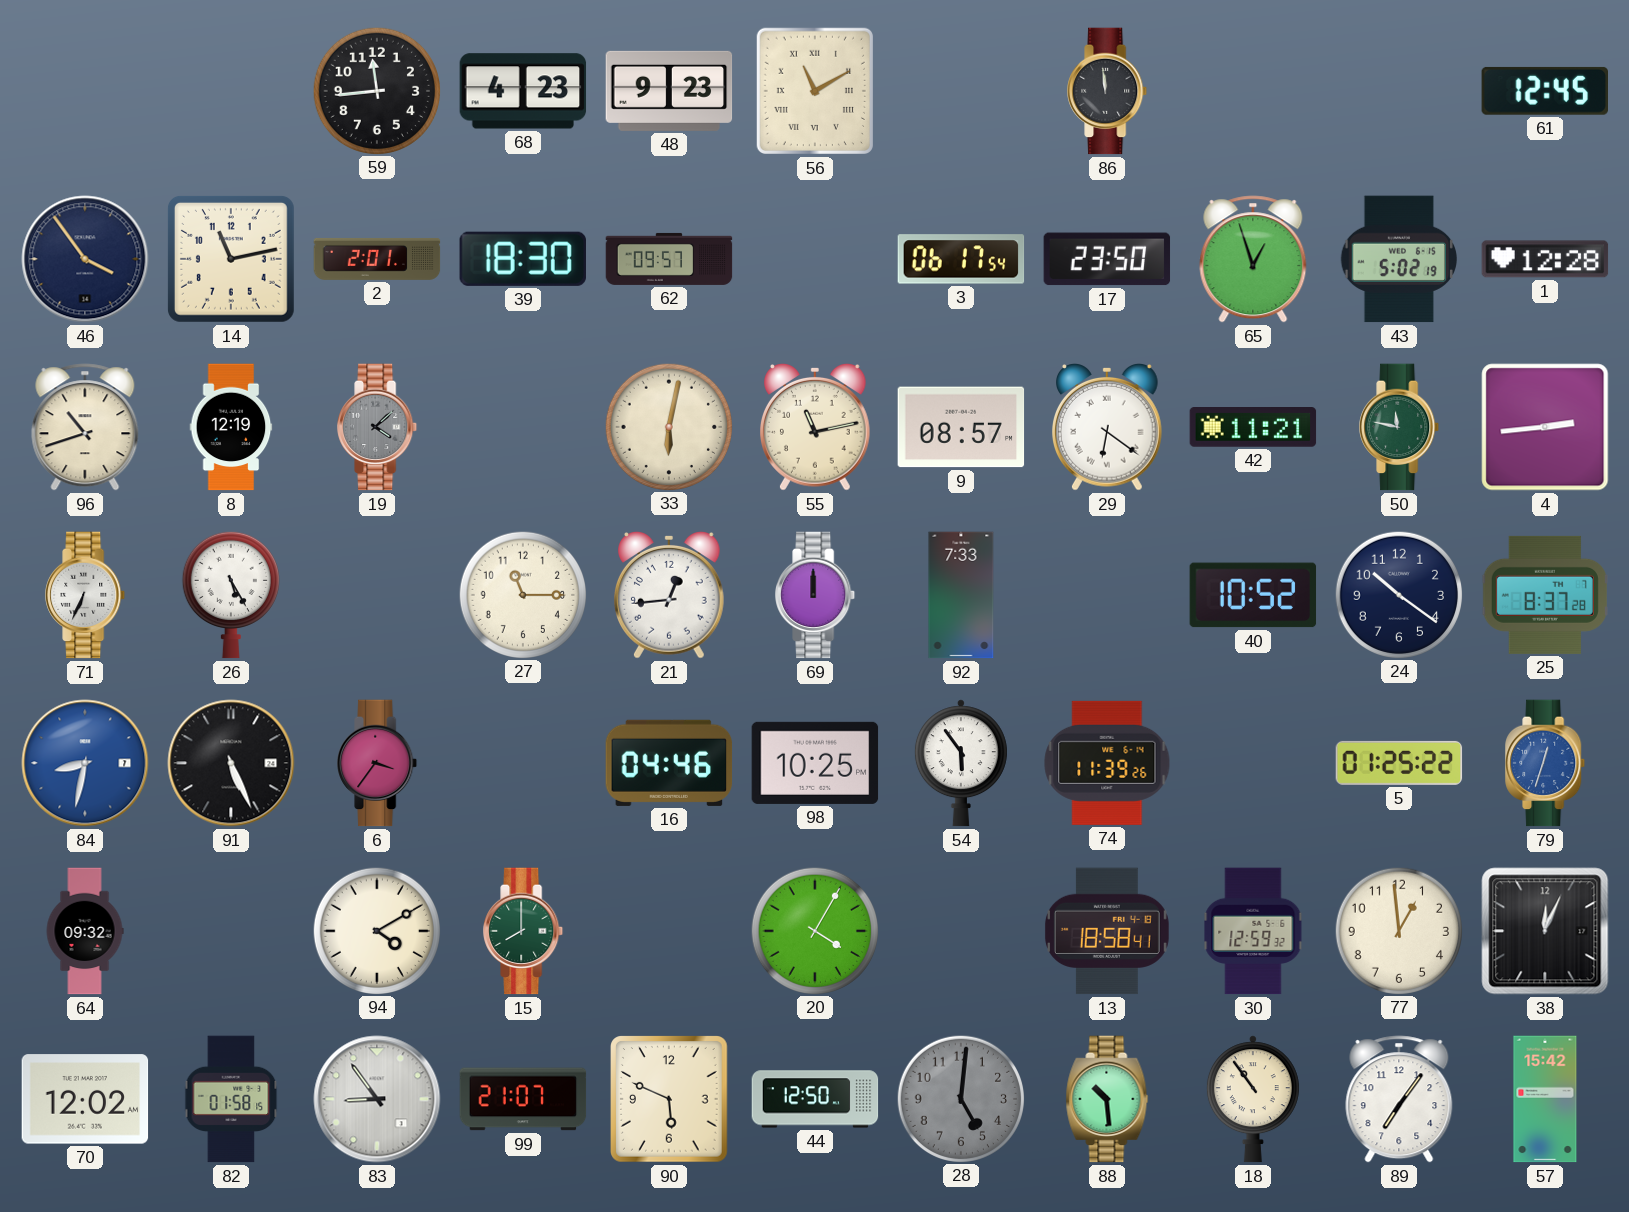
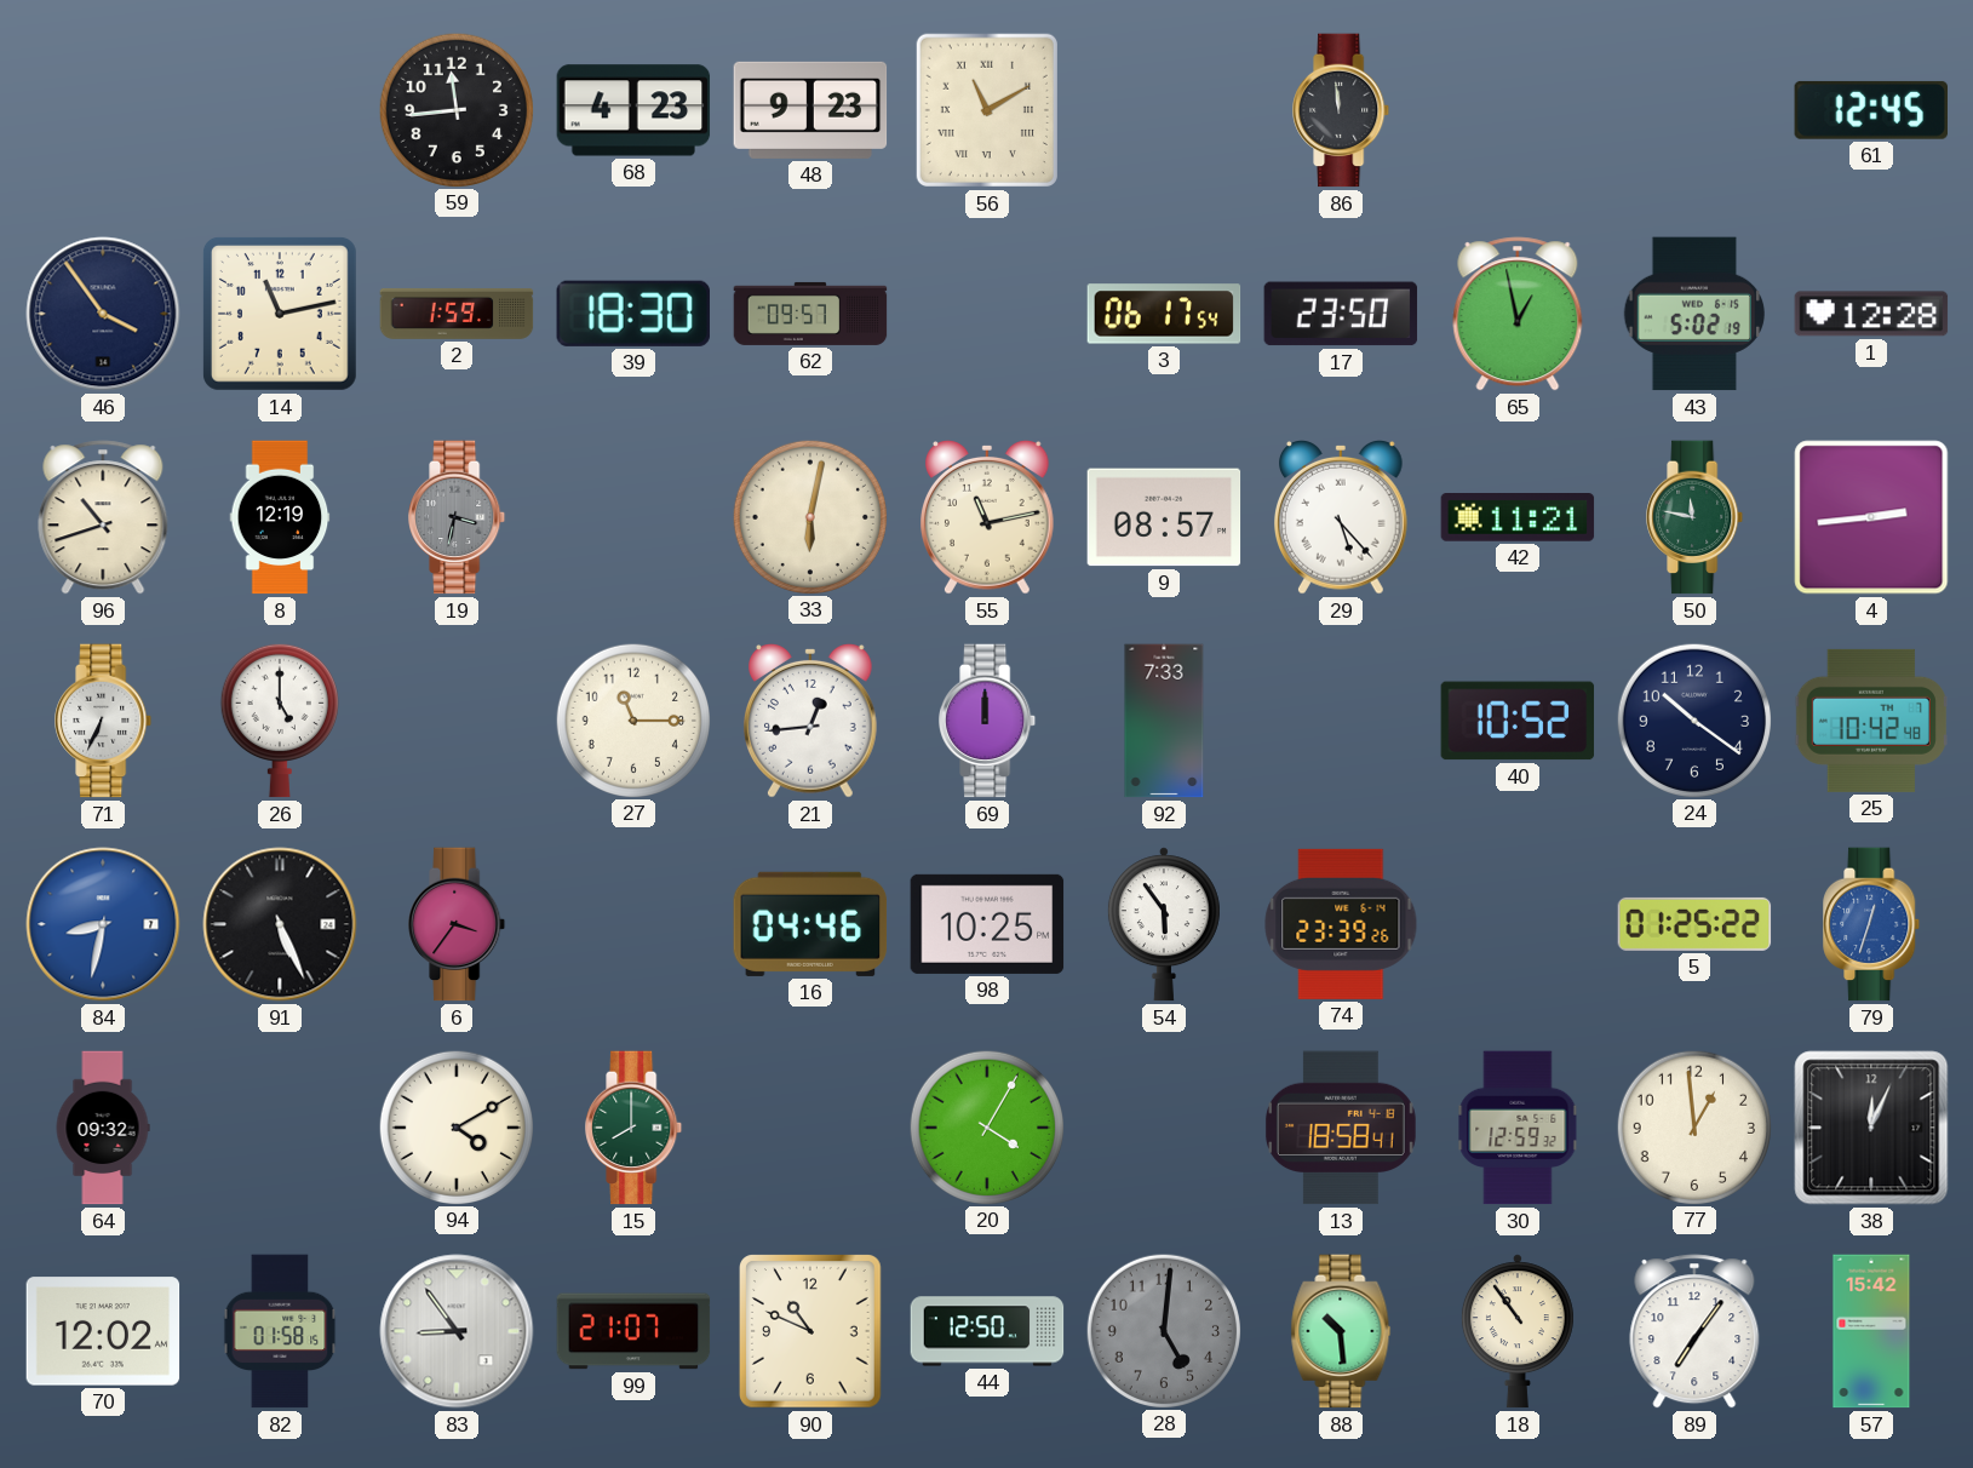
2: 2:01 -> 1:59 (457, 314)
65: 12:57 -> 12:58 (1518, 314)
19: 4:08 -> 3:32 (458, 517)
29: 6:21 -> 5:23 (1342, 518)
26: 5:25 -> 5:00 (280, 721)
25: 8:37 -> 10:42 (1871, 721)
74: 11:39 -> 23:39 (1341, 924)
90: 5:49 -> 10:49 (811, 1331)
